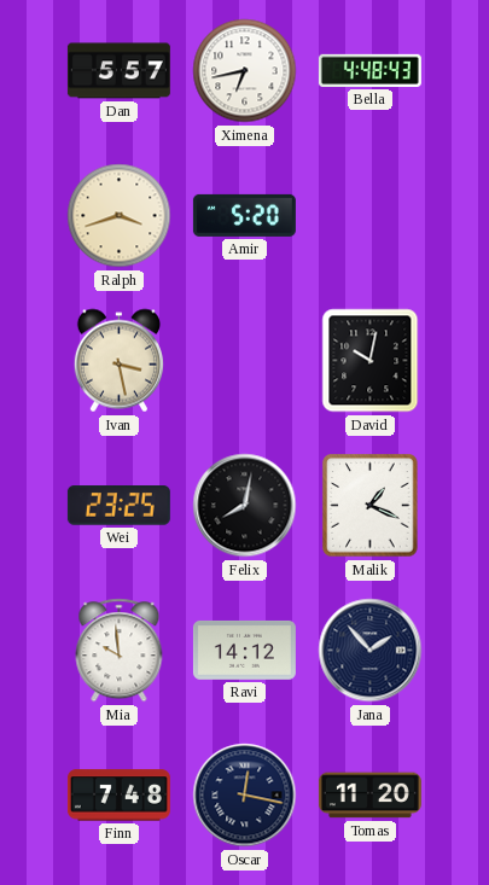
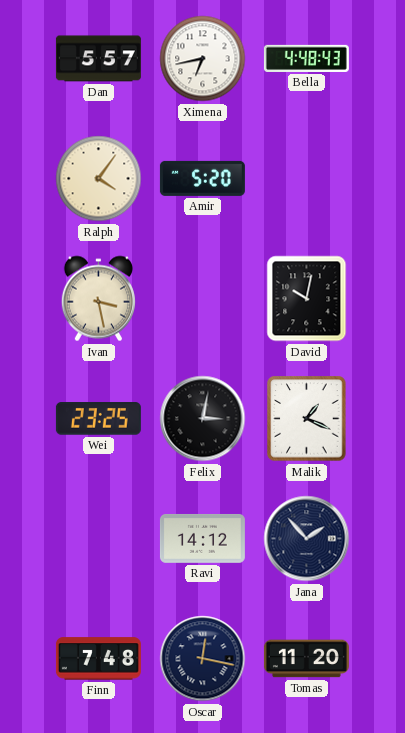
Ralph: 3:42 -> 4:06 (99, 179)
Felix: 8:02 -> 3:02 (203, 419)
Mia: 9:59 -> none (120, 651)
